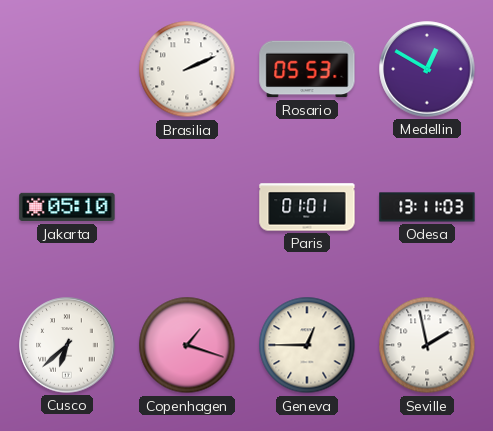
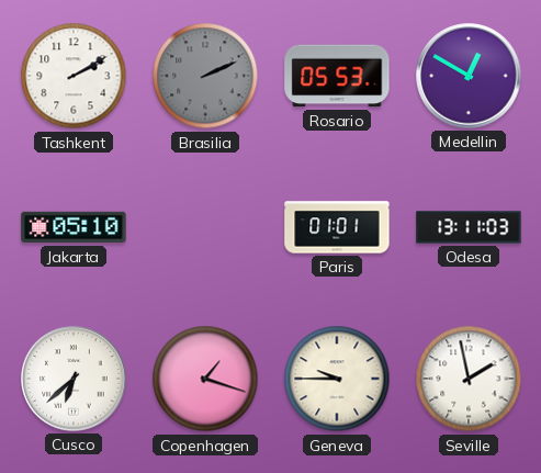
Tashkent: none -> 2:10 (74, 76)
Brasilia dial: white -> grey (205, 76)
Geneva: 12:45 -> 9:45 (337, 379)
